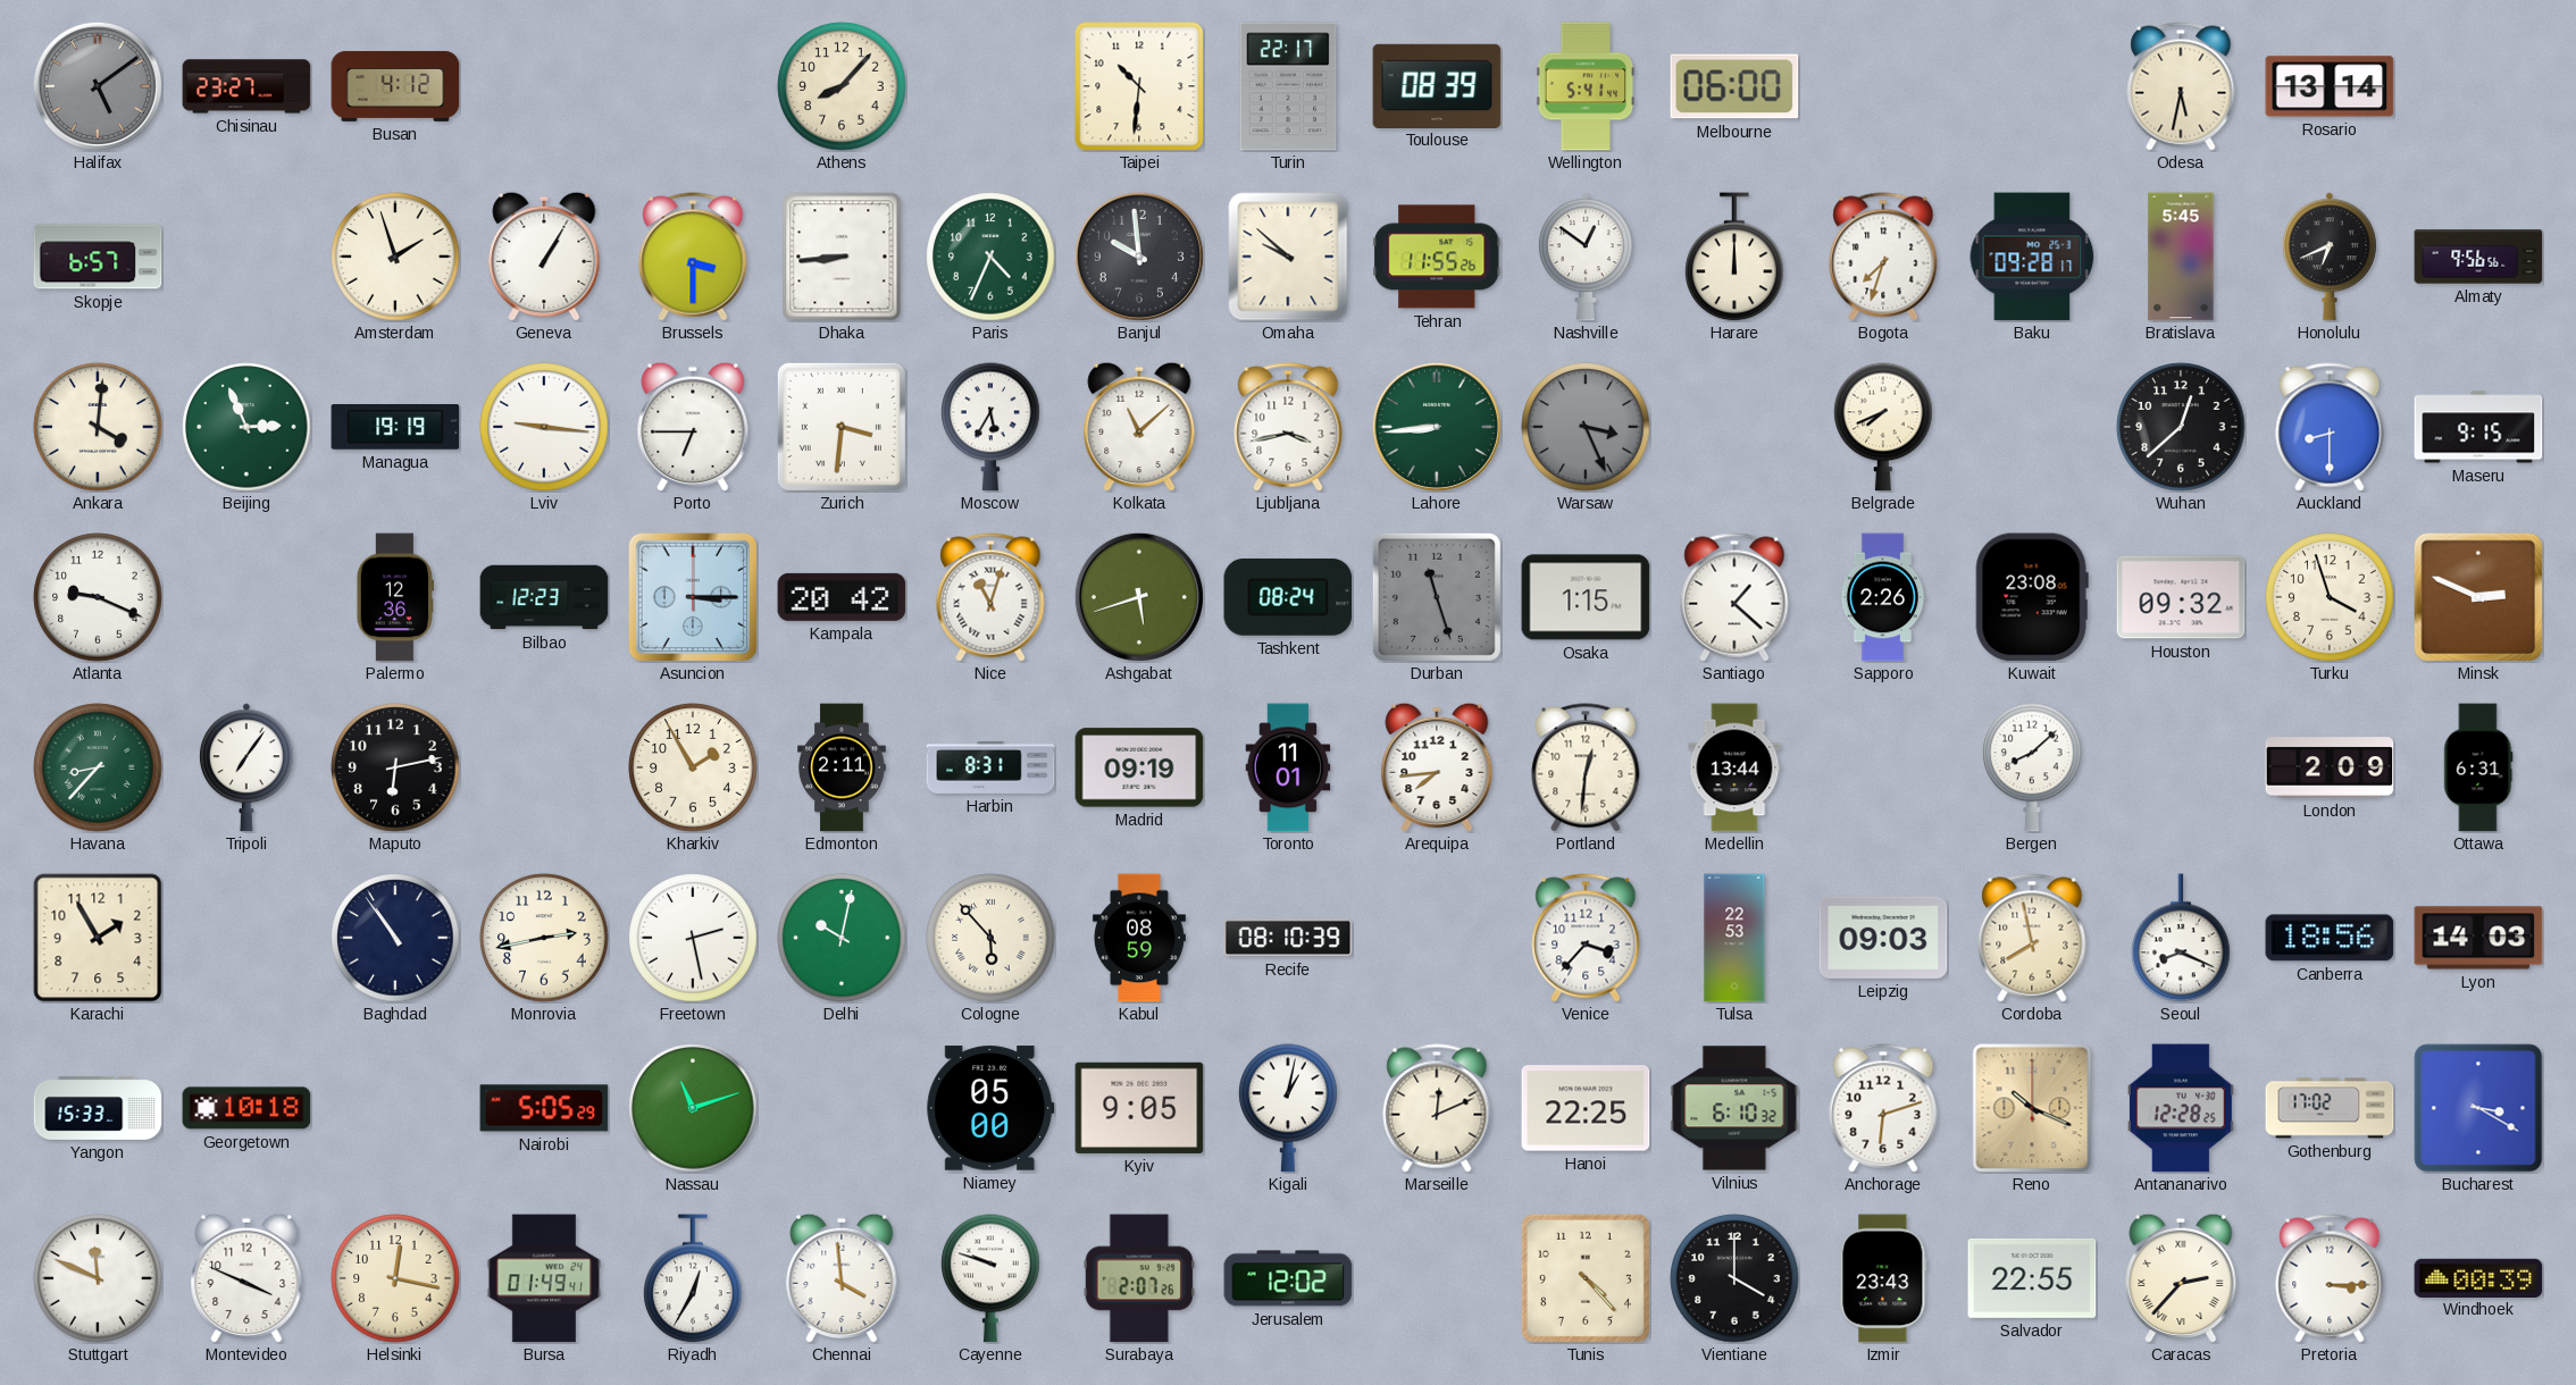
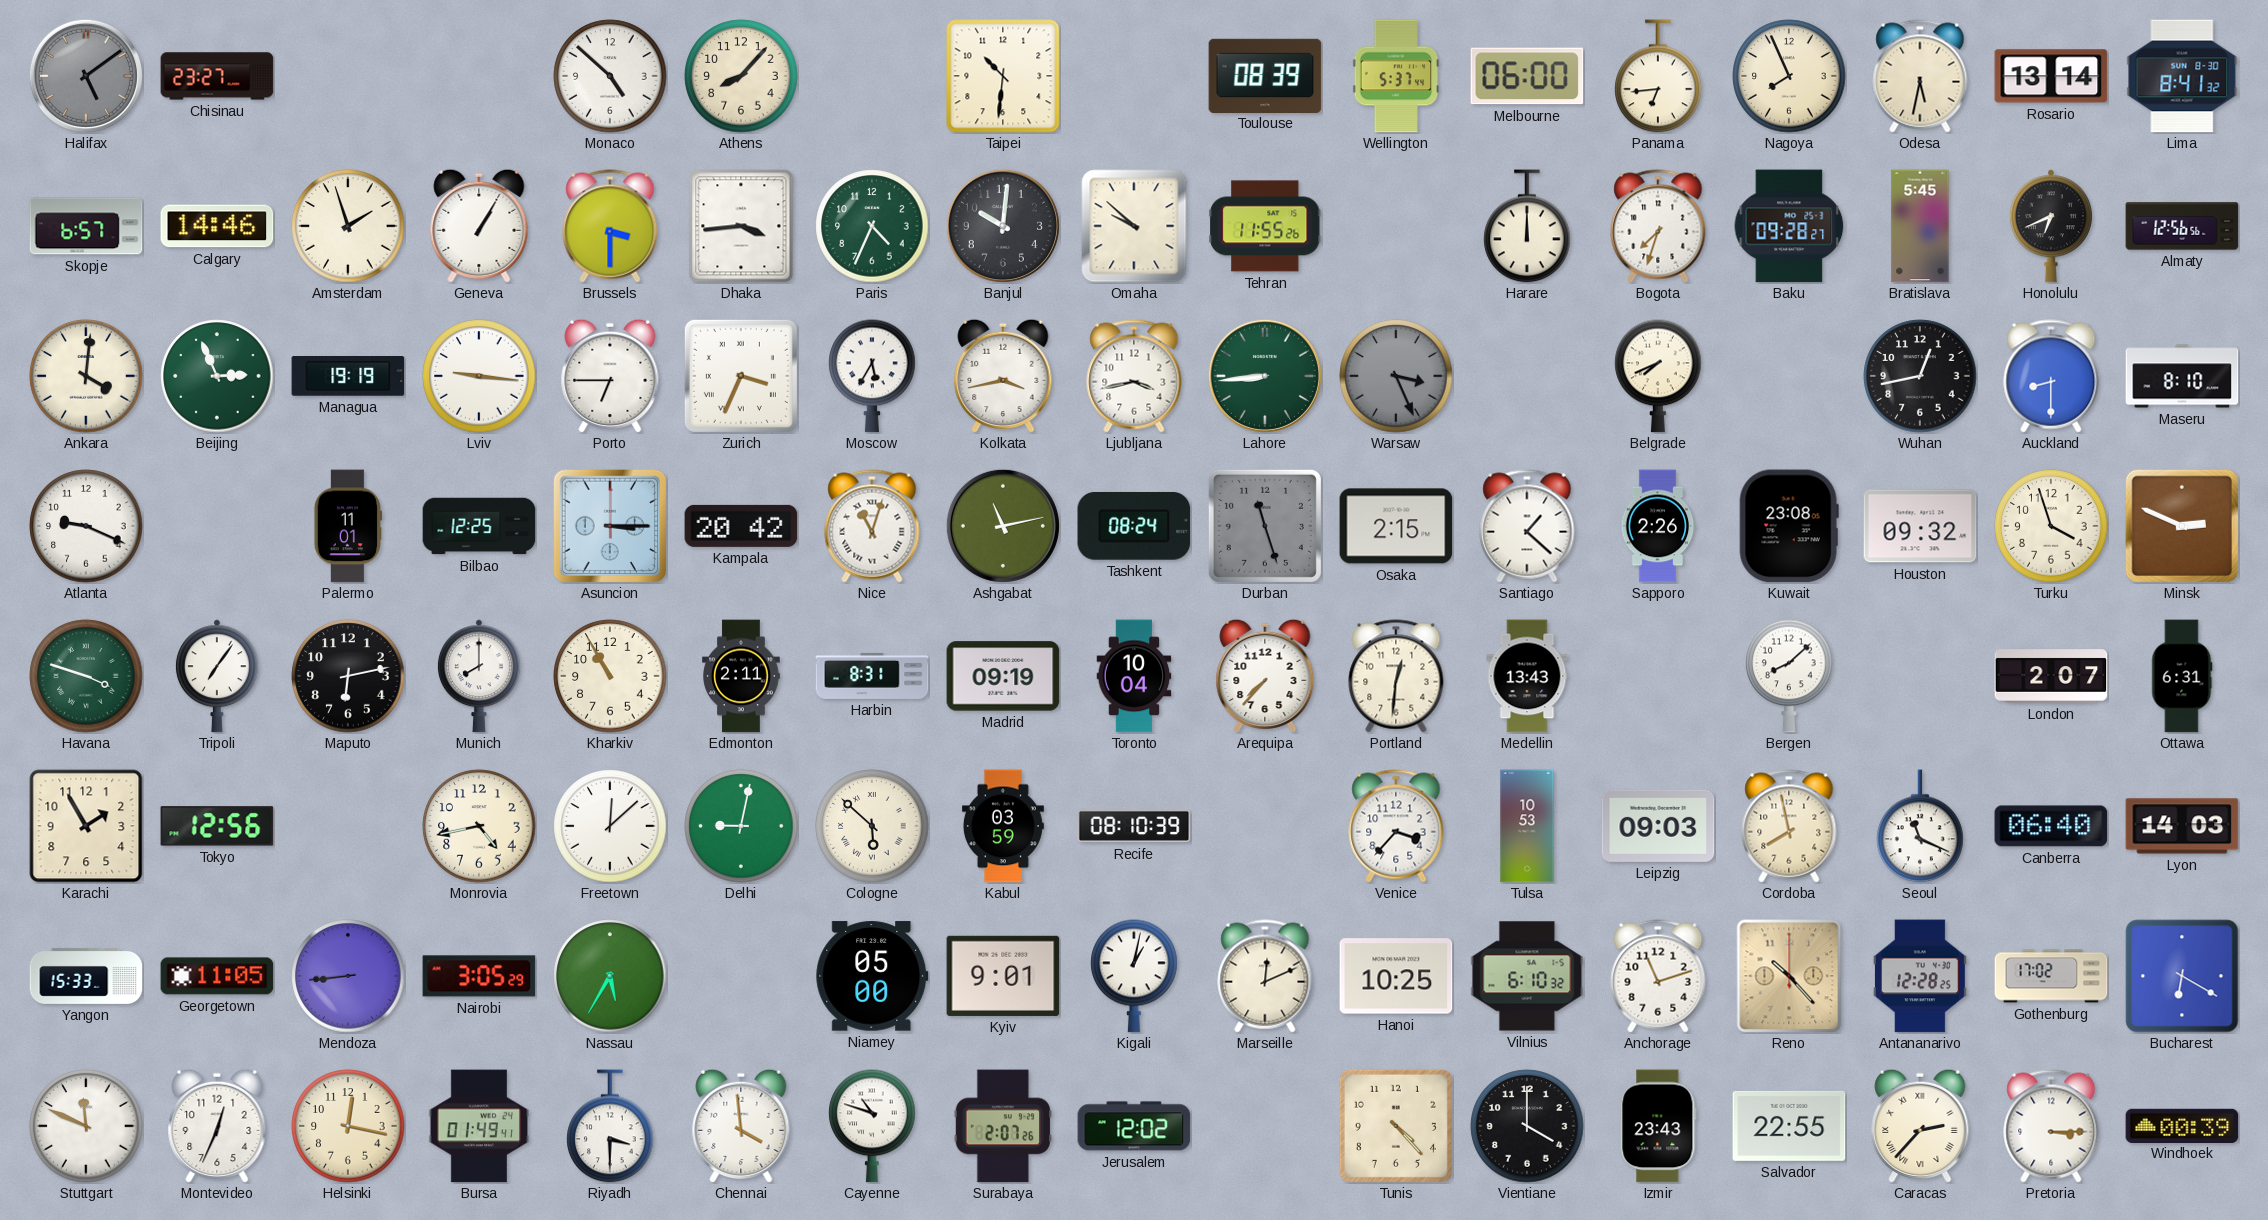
Busan: 4:12 -> none (395, 86)
Monaco: none -> 4:52 (610, 76)
Turin: 22:17 -> none (1288, 86)
Wellington: 5:41 -> 5:37 (1396, 76)
Panama: none -> 6:44 (1658, 76)
Nagoya: none -> 7:56 (1789, 76)
Lima: none -> 8:41 (2182, 76)
Calgary: none -> 14:46 (217, 226)
Dhaka: 8:44 -> 3:44 (741, 226)
Banjul: 9:59 -> 10:01 (1003, 226)
Nashville: 12:51 -> none (1586, 257)
Baku: 09:28:17 -> 09:28:27 (1789, 226)
Almaty: 9:56 -> 12:56 (2182, 226)
Zurich: 3:31 -> 3:34 (741, 376)
Kolkata: 11:08 -> 3:43 (1003, 376)
Wuhan: 12:38 -> 12:43 (1920, 376)
Maseru: 9:15 -> 8:10 (2182, 376)
Palermo: 12:36 -> 11:01 (348, 526)
Bilbao: 12:23 -> 12:25 (479, 526)
Ashgabat: 5:42 -> 11:13 (1003, 526)
Osaka: 1:15 -> 2:15 (1396, 526)
Havana: 8:37 -> 3:48 (86, 676)
Munich: none -> 8:00 (479, 676)
Kharkiv: 1:55 -> 10:55 (610, 676)
Toronto: 11:01 -> 10:04 (1134, 676)
Arequipa: 7:44 -> 7:37 (1265, 676)
Medellin: 13:44 -> 13:43 (1527, 676)
London: 2:09 -> 2:07 (2051, 676)
Tokyo: none -> 12:56 (217, 826)
Baghdad: 10:54 -> none (395, 938)
Monrovia: 2:43 -> 4:43 (479, 826)
Freetown: 2:28 -> 12:08 (610, 826)
Delhi: 10:02 -> 9:02 (741, 826)
Cologne: 5:53 -> 5:52 (872, 826)
Kabul: 08:59 -> 03:59 (1003, 826)
Tulsa: 22:53 -> 10:53 (1527, 826)
Seoul: 8:19 -> 11:19 (1920, 826)
Canberra: 18:56 -> 06:40 (2051, 826)
Georgetown: 10:18 -> 11:05 (217, 976)
Mendoza: none -> 8:44 (348, 976)
Nairobi: 5:05 -> 3:05 (479, 976)
Nassau: 11:12 -> 5:35 (610, 976)
Kyiv: 9:05 -> 9:01 (1003, 976)
Hanoi: 22:25 -> 10:25 (1396, 976)
Anchorage: 6:12 -> 11:12 (1658, 976)
Reno: 10:19 -> 10:23 (1789, 976)
Bucharest: 3:20 -> 6:20 (2182, 976)
Montevideo: 3:49 -> 12:34 (217, 1126)
Riyadh: 12:35 -> 3:30 (610, 1126)
Cayenne: 9:48 -> 10:48 (872, 1126)
